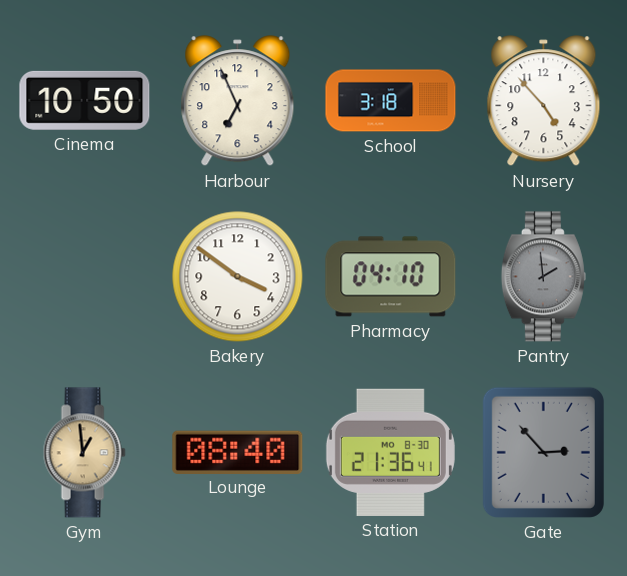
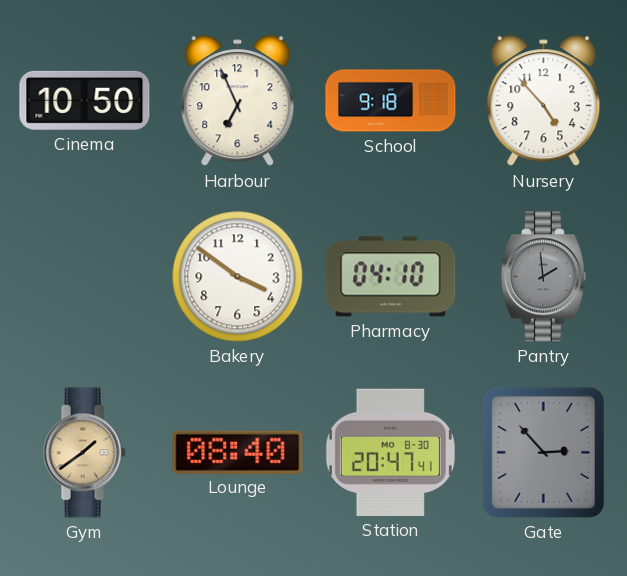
School: 3:18 -> 9:18 (391, 101)
Gym: 12:59 -> 1:39 (84, 453)
Station: 21:36 -> 20:47 (390, 452)
